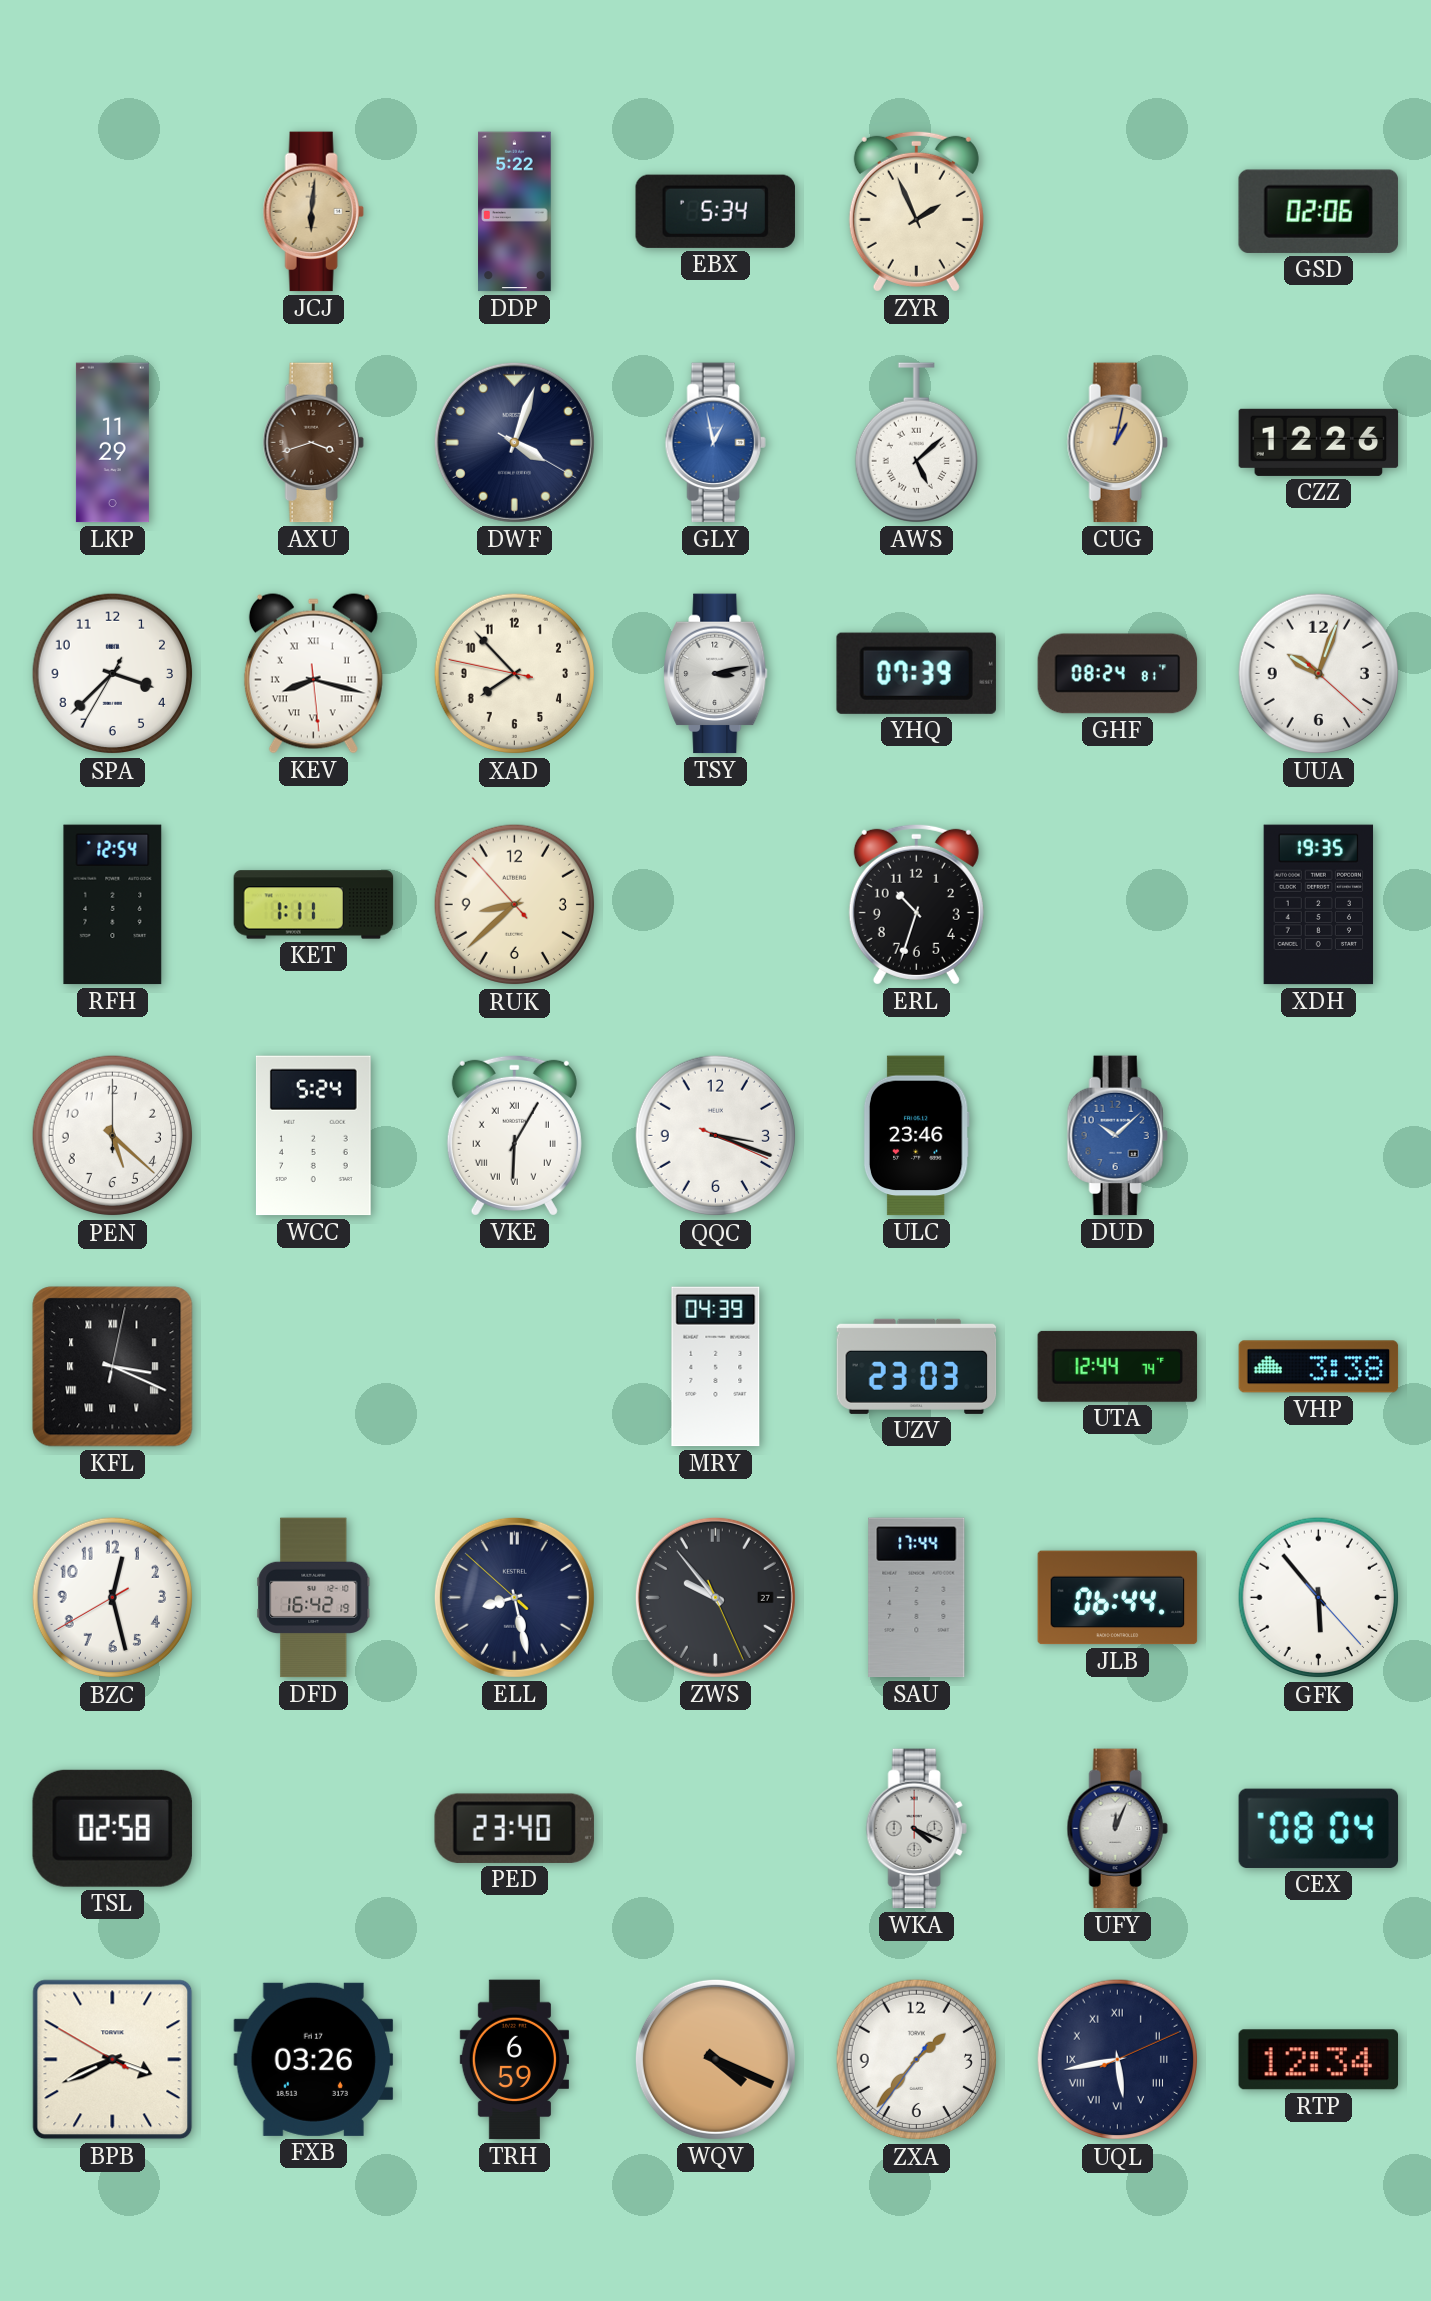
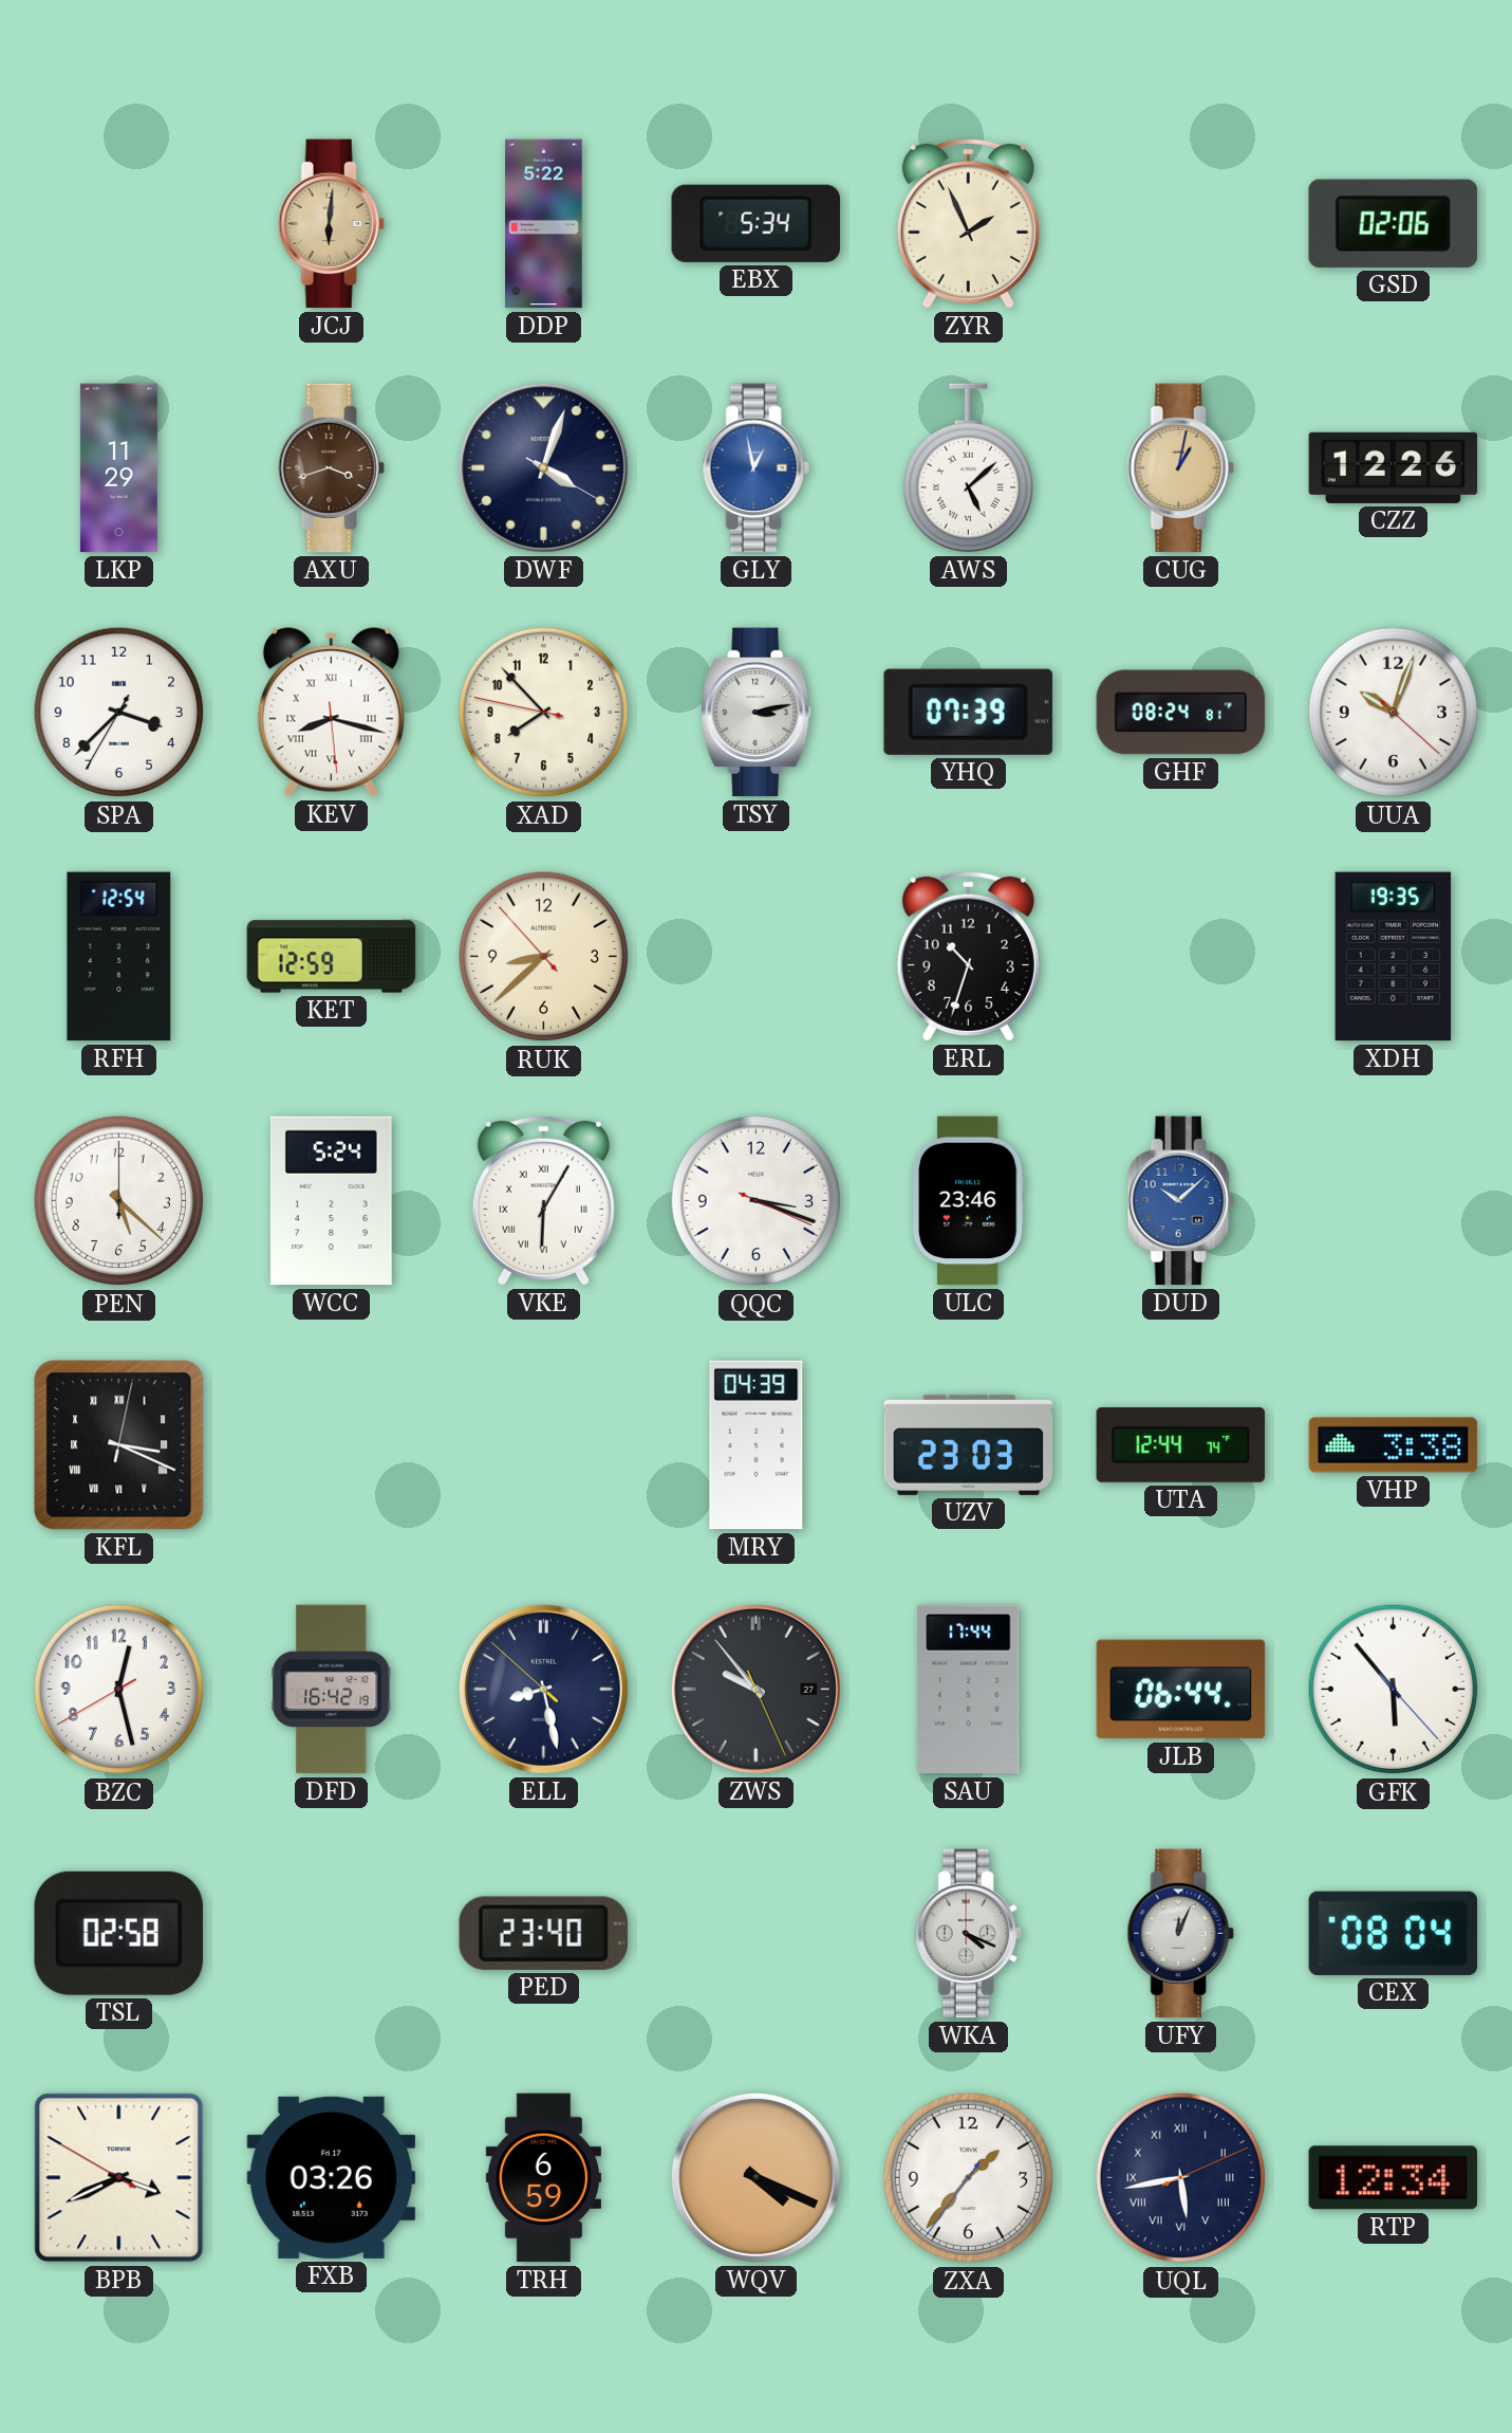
KET: 1:11 -> 12:59 (332, 957)
